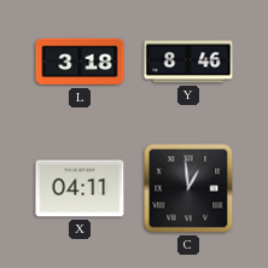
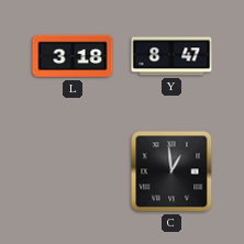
Y: 8:46 -> 8:47 (171, 56)
X: 04:11 -> none (80, 188)
